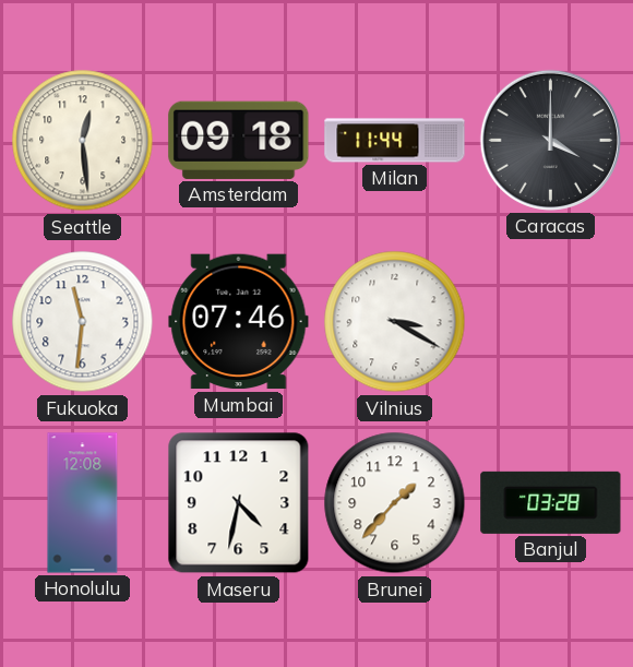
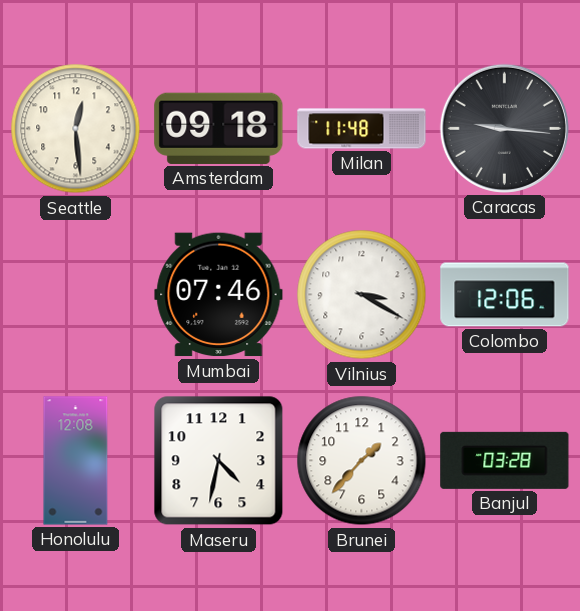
Milan: 11:44 -> 11:48 (362, 129)
Caracas: 4:00 -> 9:16 (504, 128)
Fukuoka: 11:31 -> none (83, 322)
Colombo: none -> 12:06 (505, 295)
